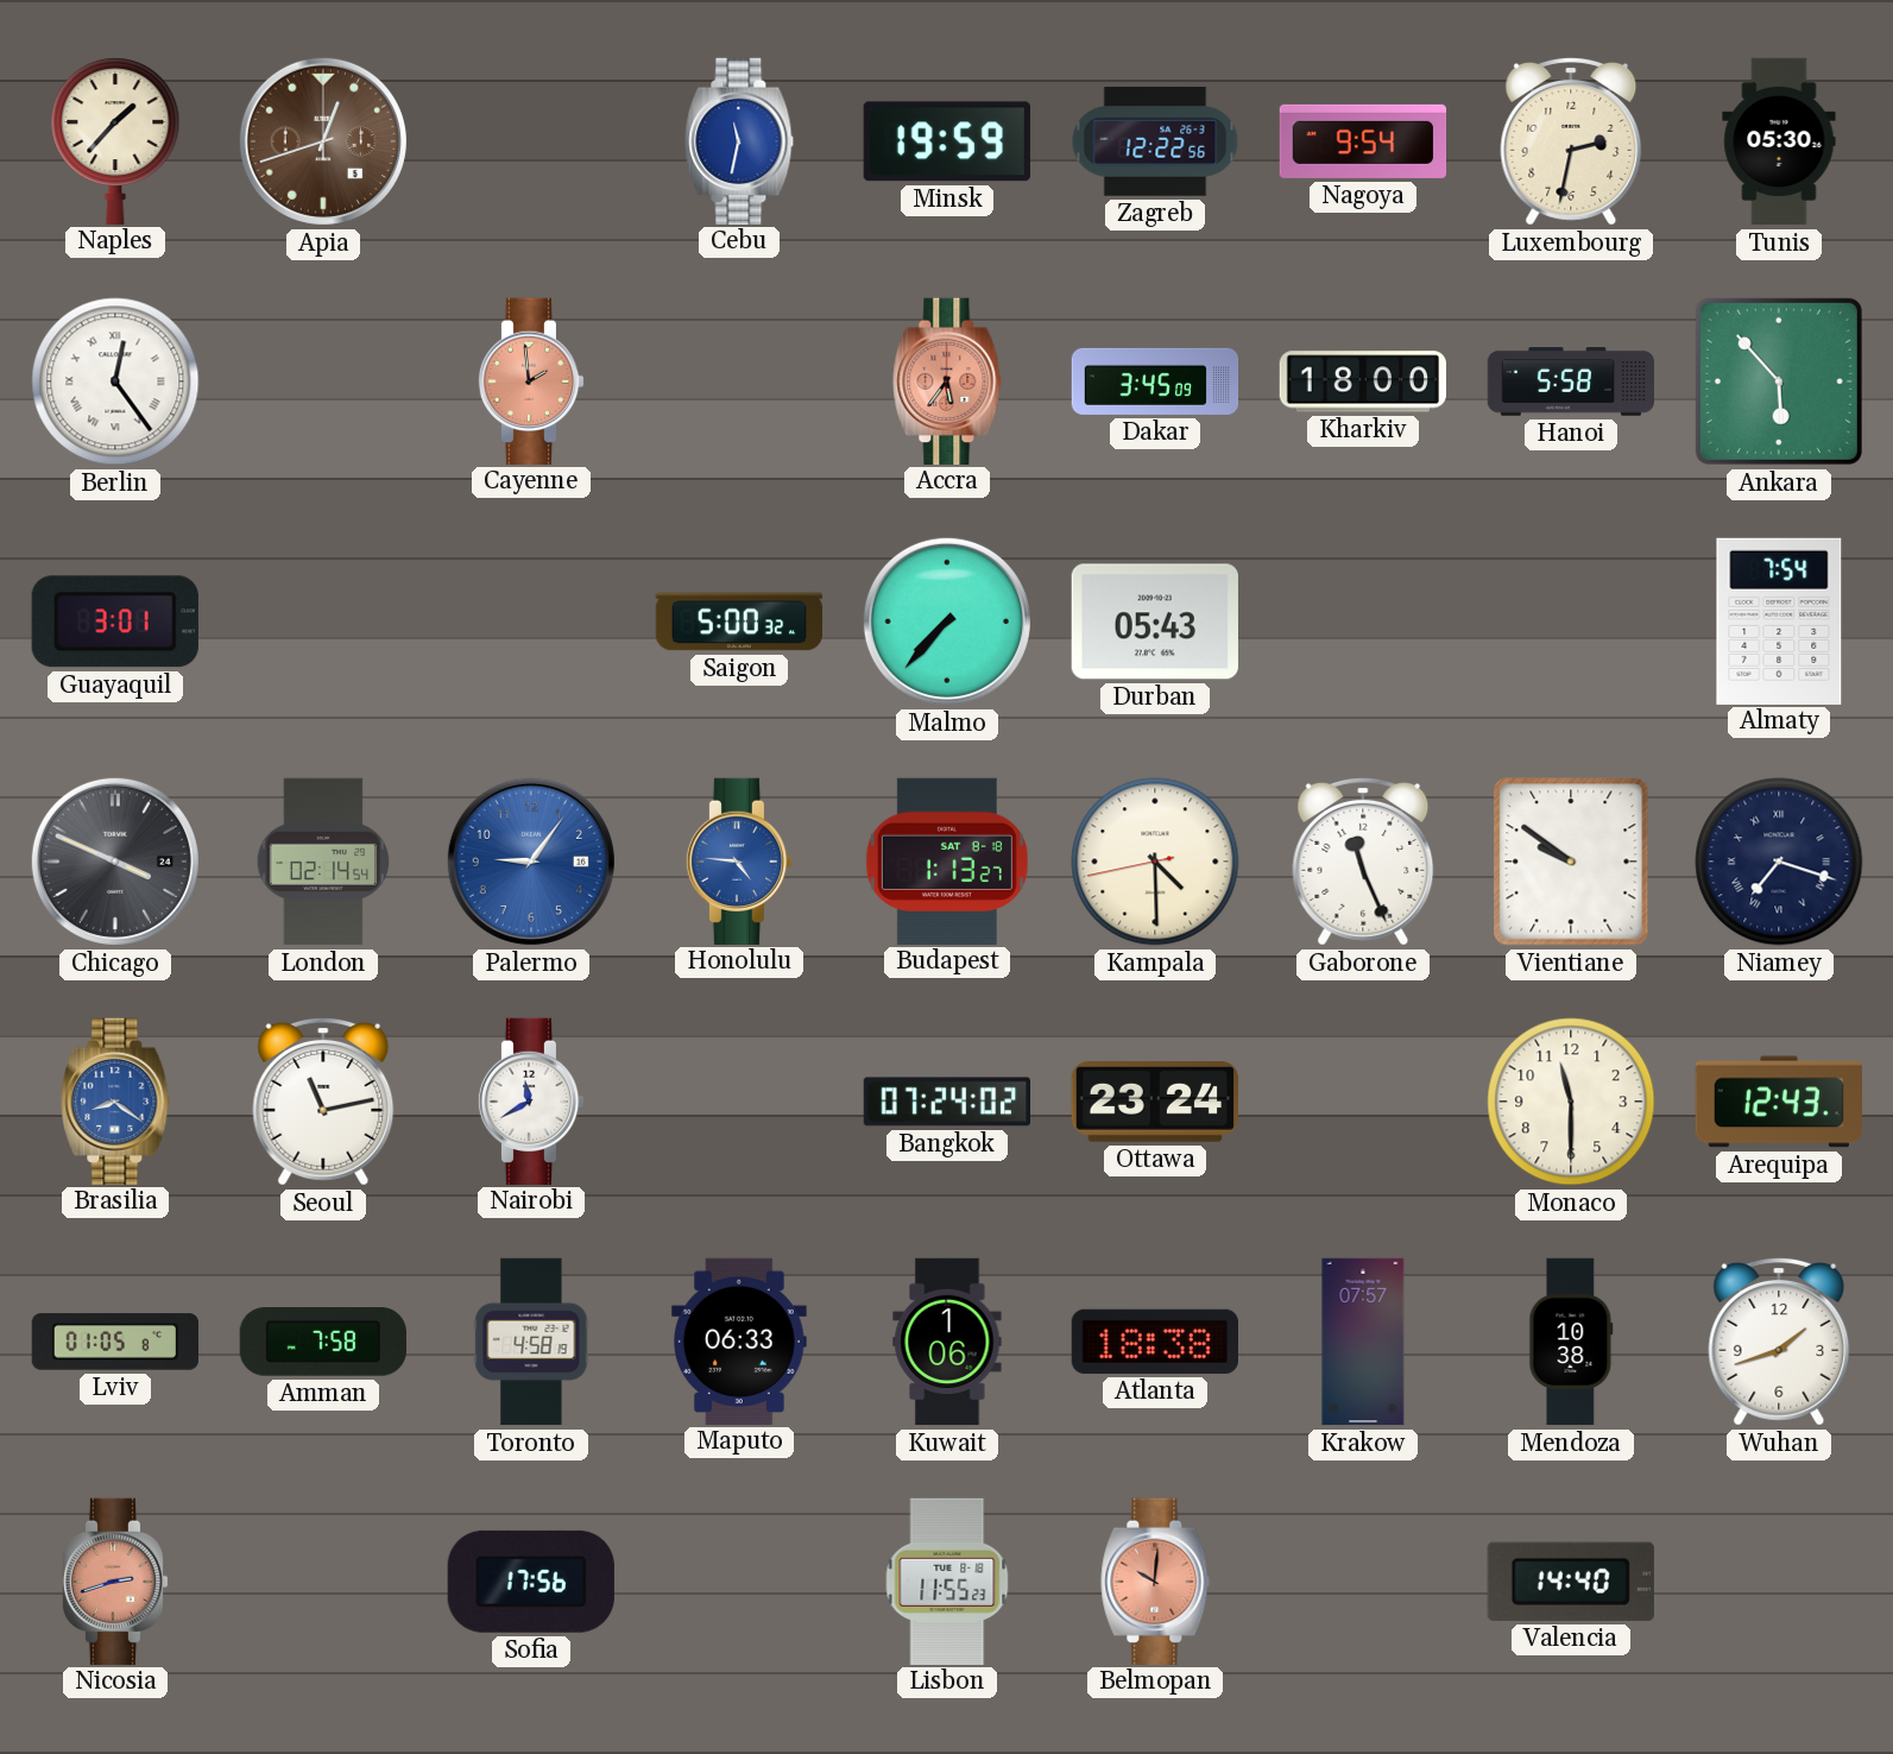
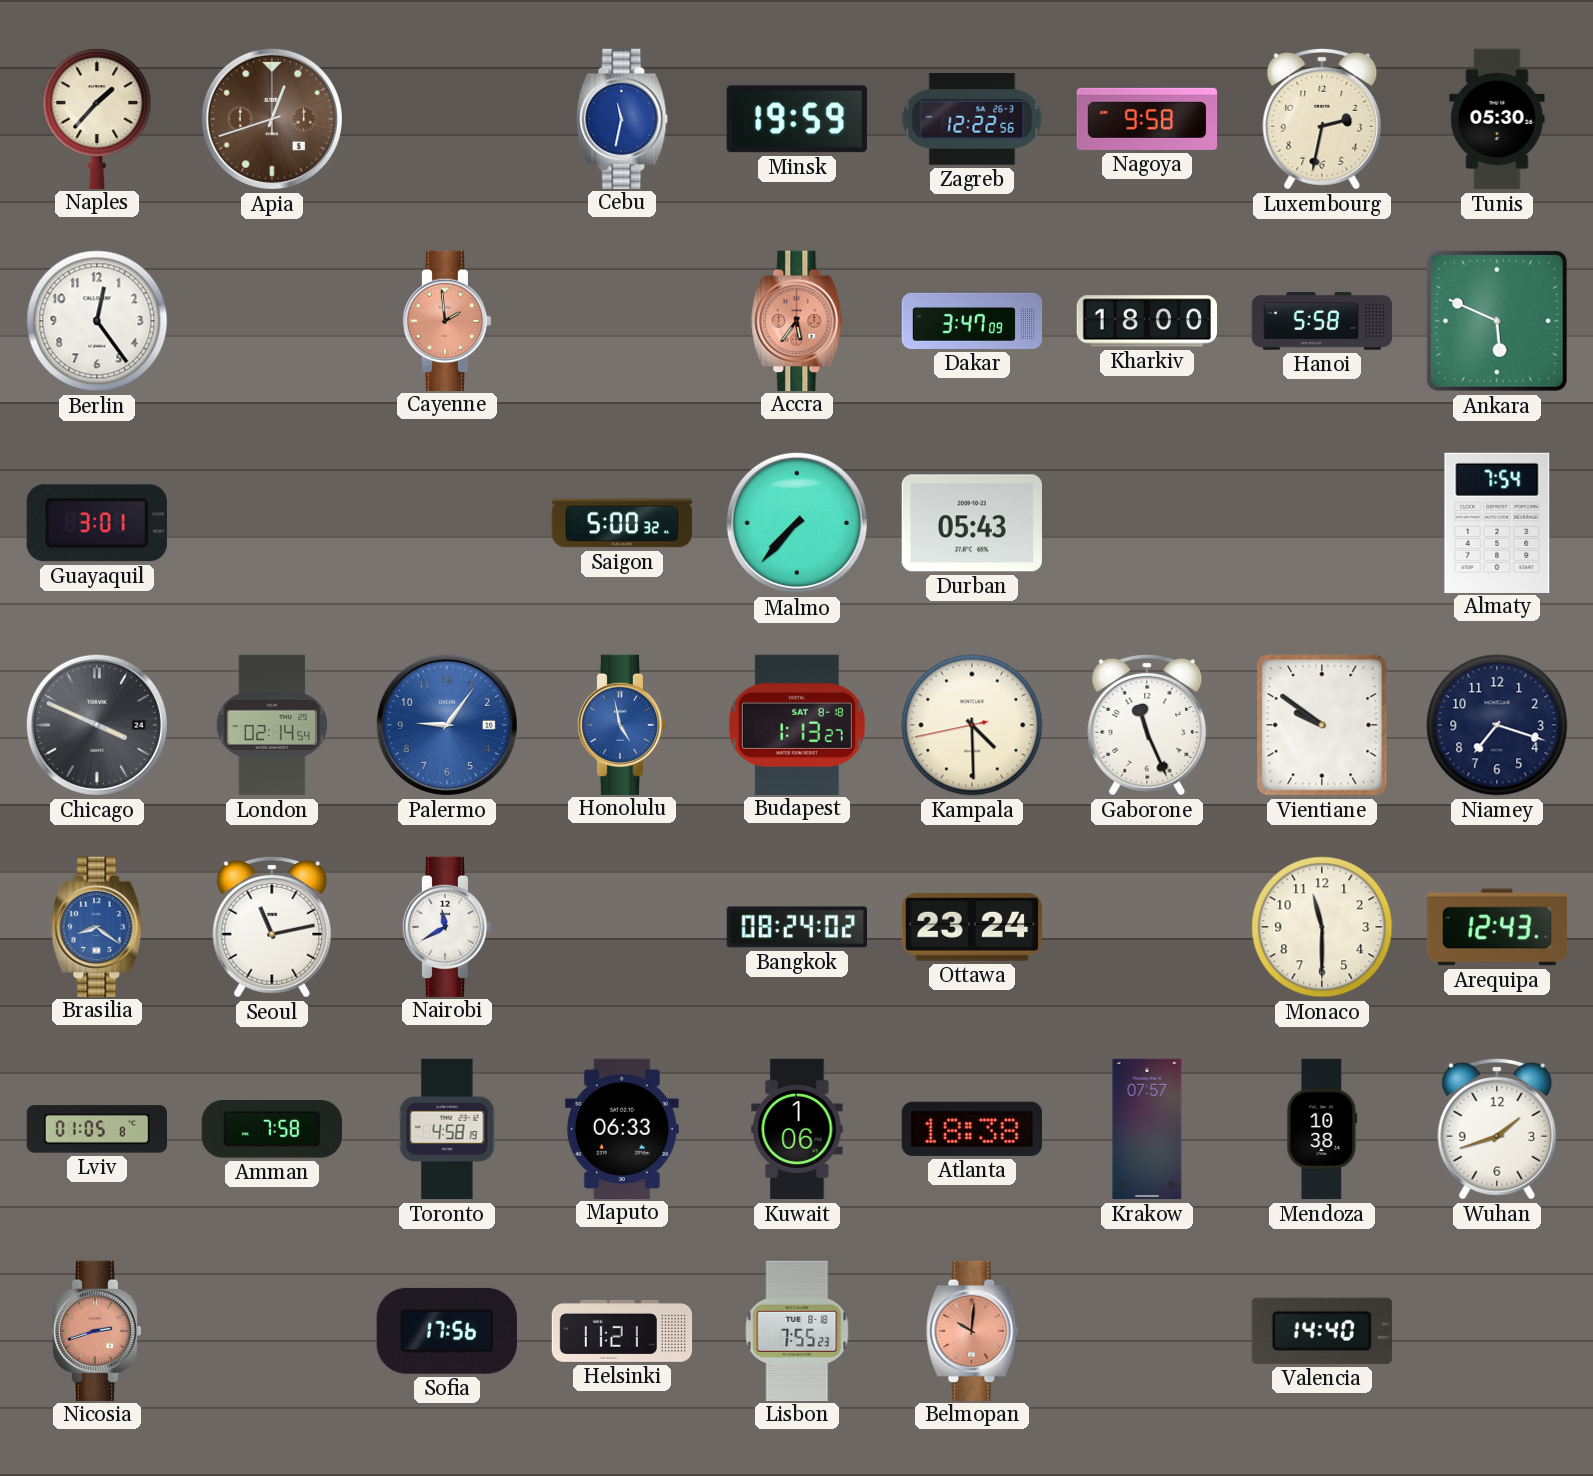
Nagoya: 9:54 -> 9:58 (1147, 119)
Berlin numerals: Roman -> Arabic (97, 321)
Dakar: 3:45 -> 3:47 (972, 321)
Ankara: 5:53 -> 5:49 (1497, 321)
Honolulu: 4:46 -> 4:58 (622, 724)
Niamey numerals: Roman -> Arabic (1497, 725)
Bangkok: 07:24 -> 08:24 (796, 927)
Helsinki: none -> 11:21 (622, 1331)
Lisbon: 11:55 -> 7:55 (797, 1330)
